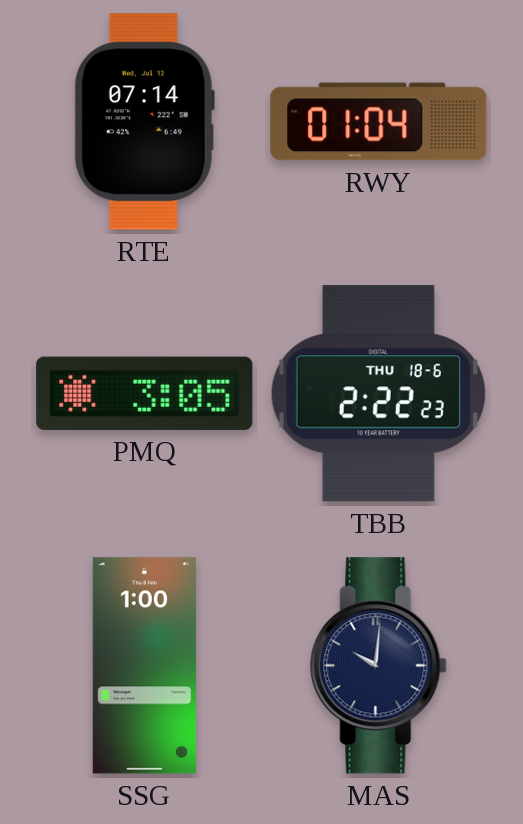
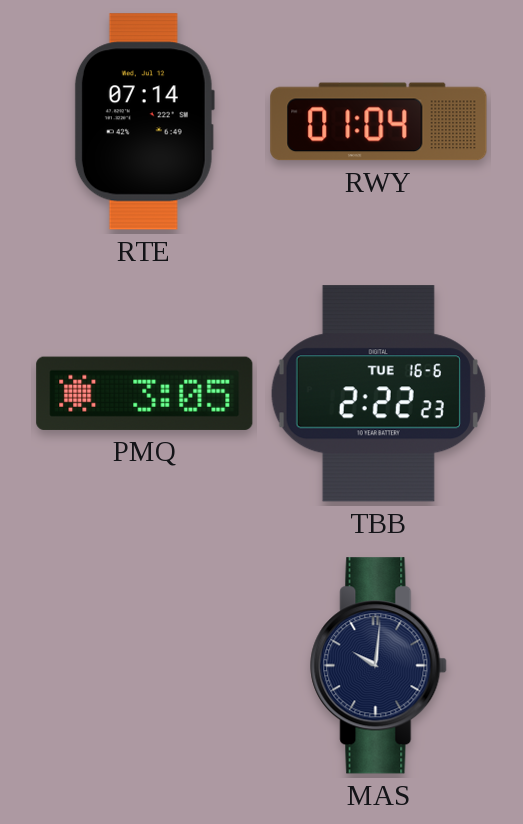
TBB date: THU 18-6 -> TUE 16-6 (378, 394)
SSG: 1:00 -> none (144, 666)
